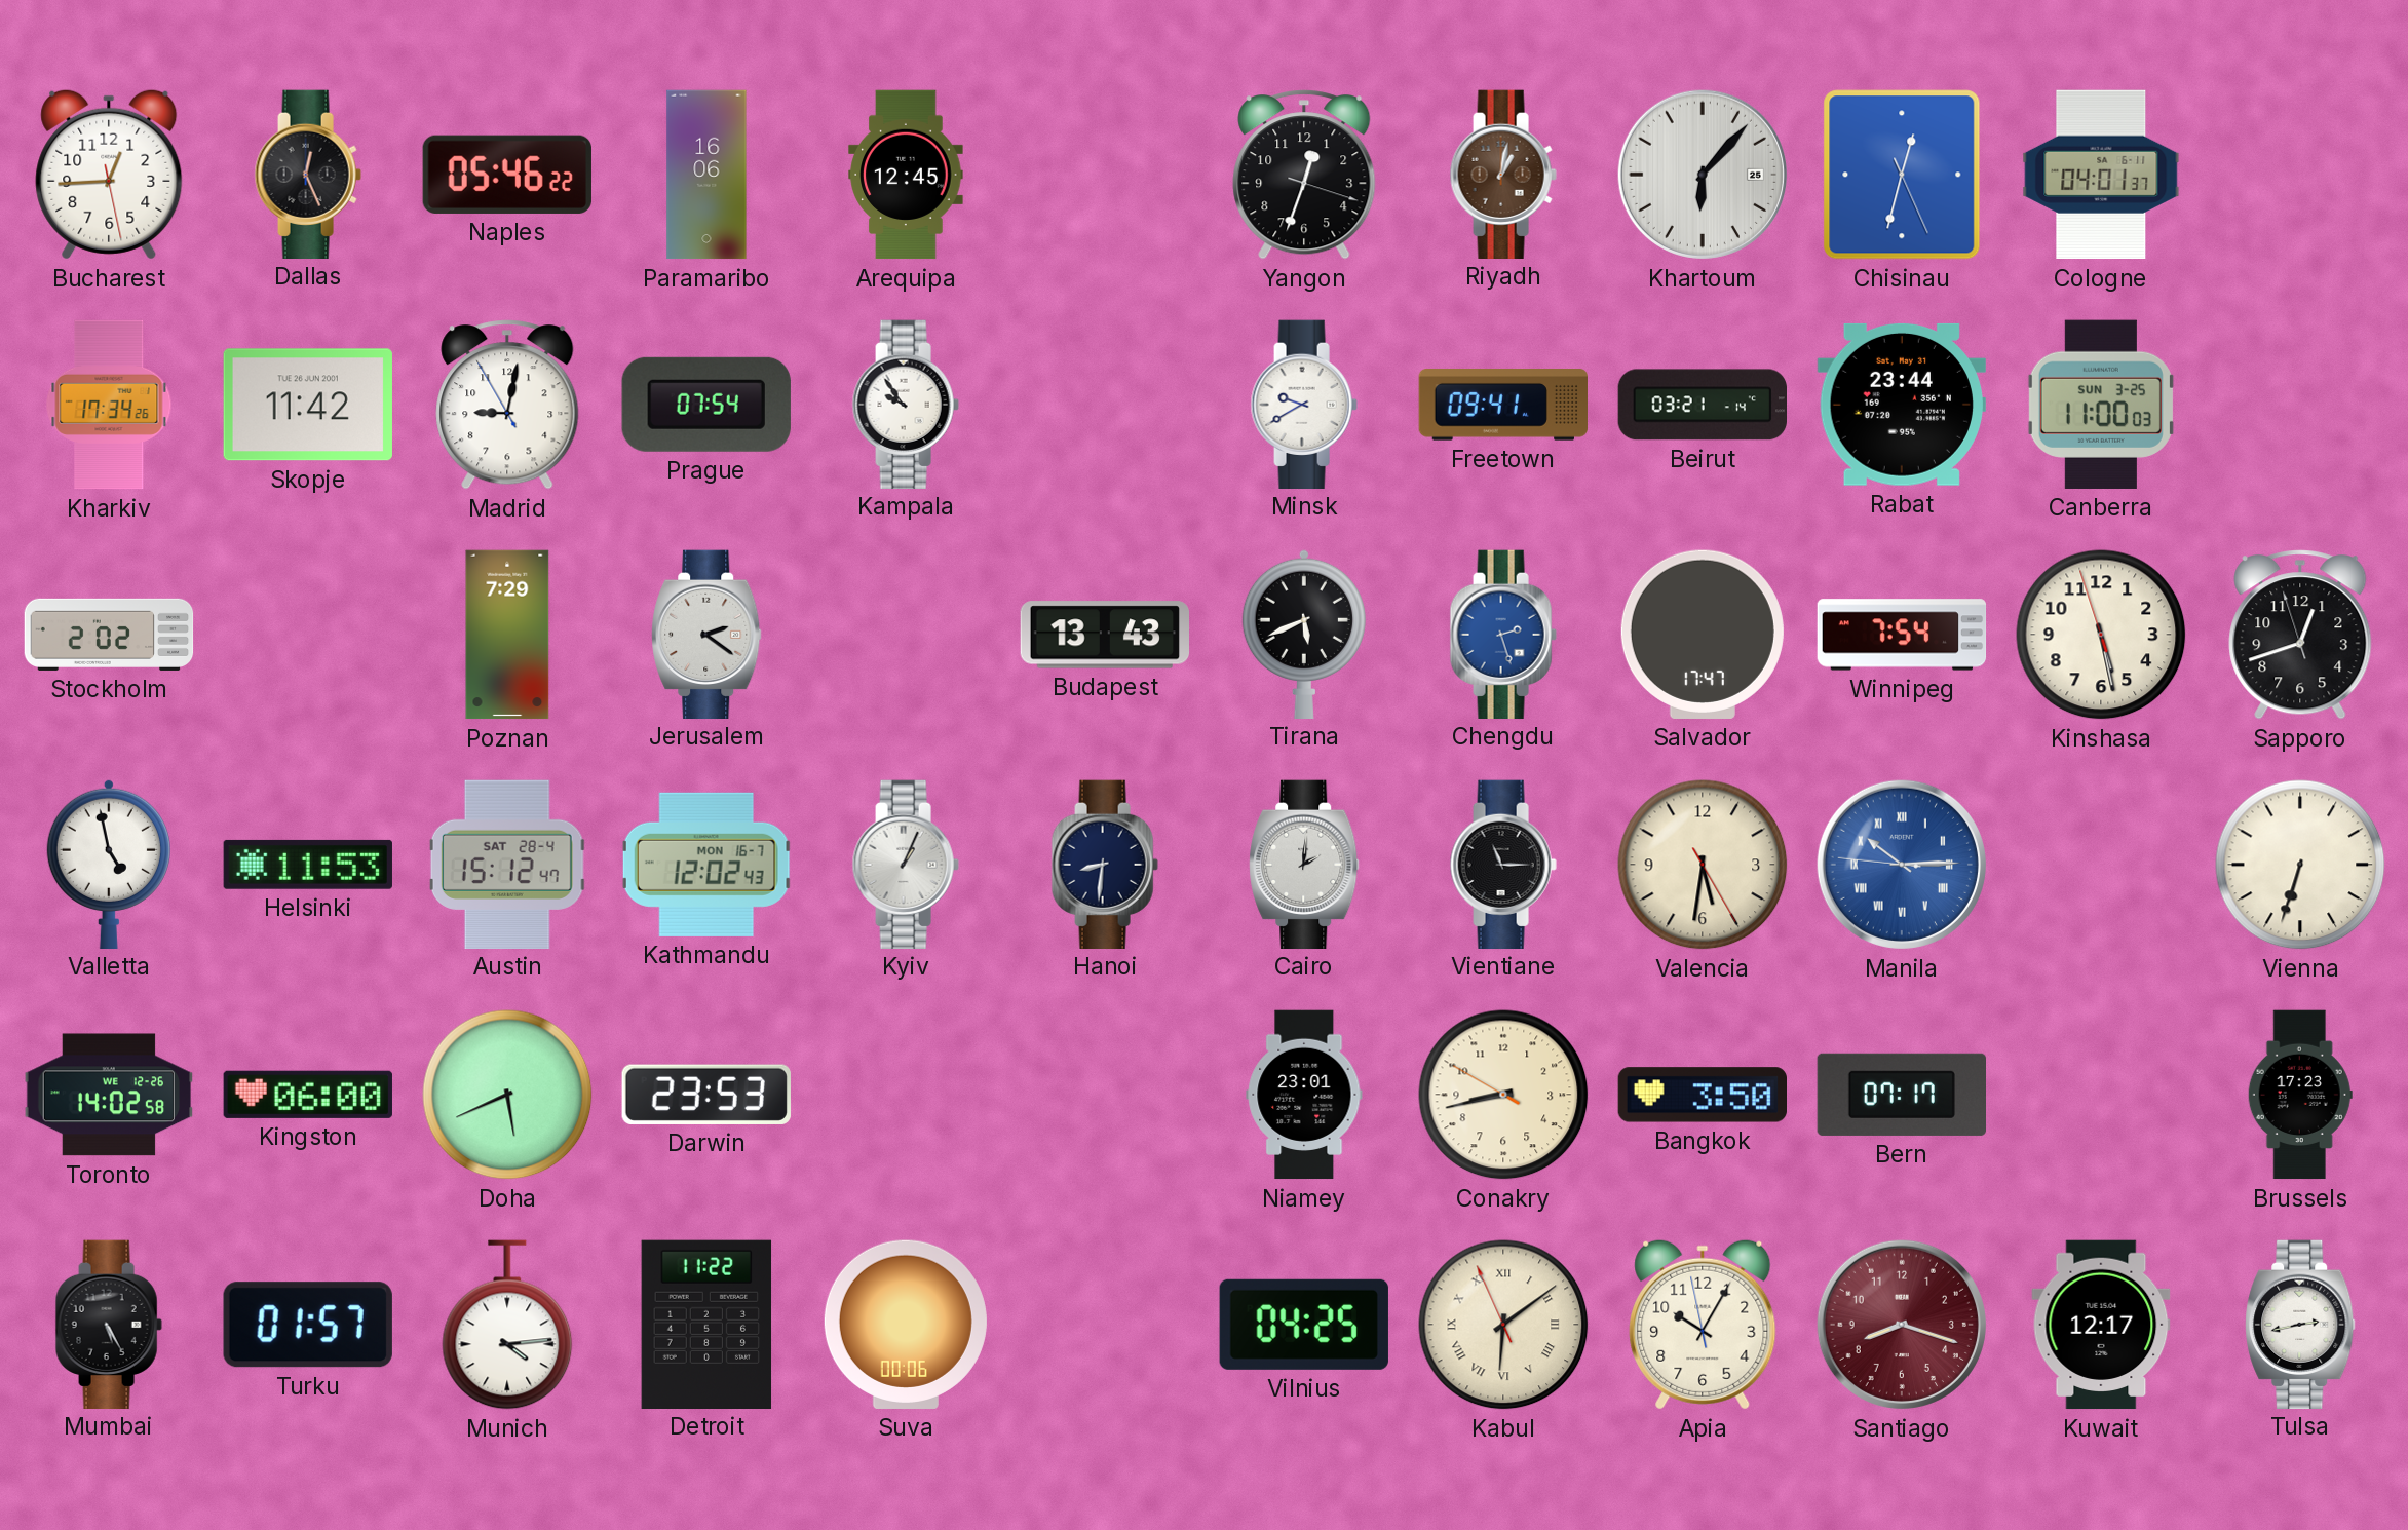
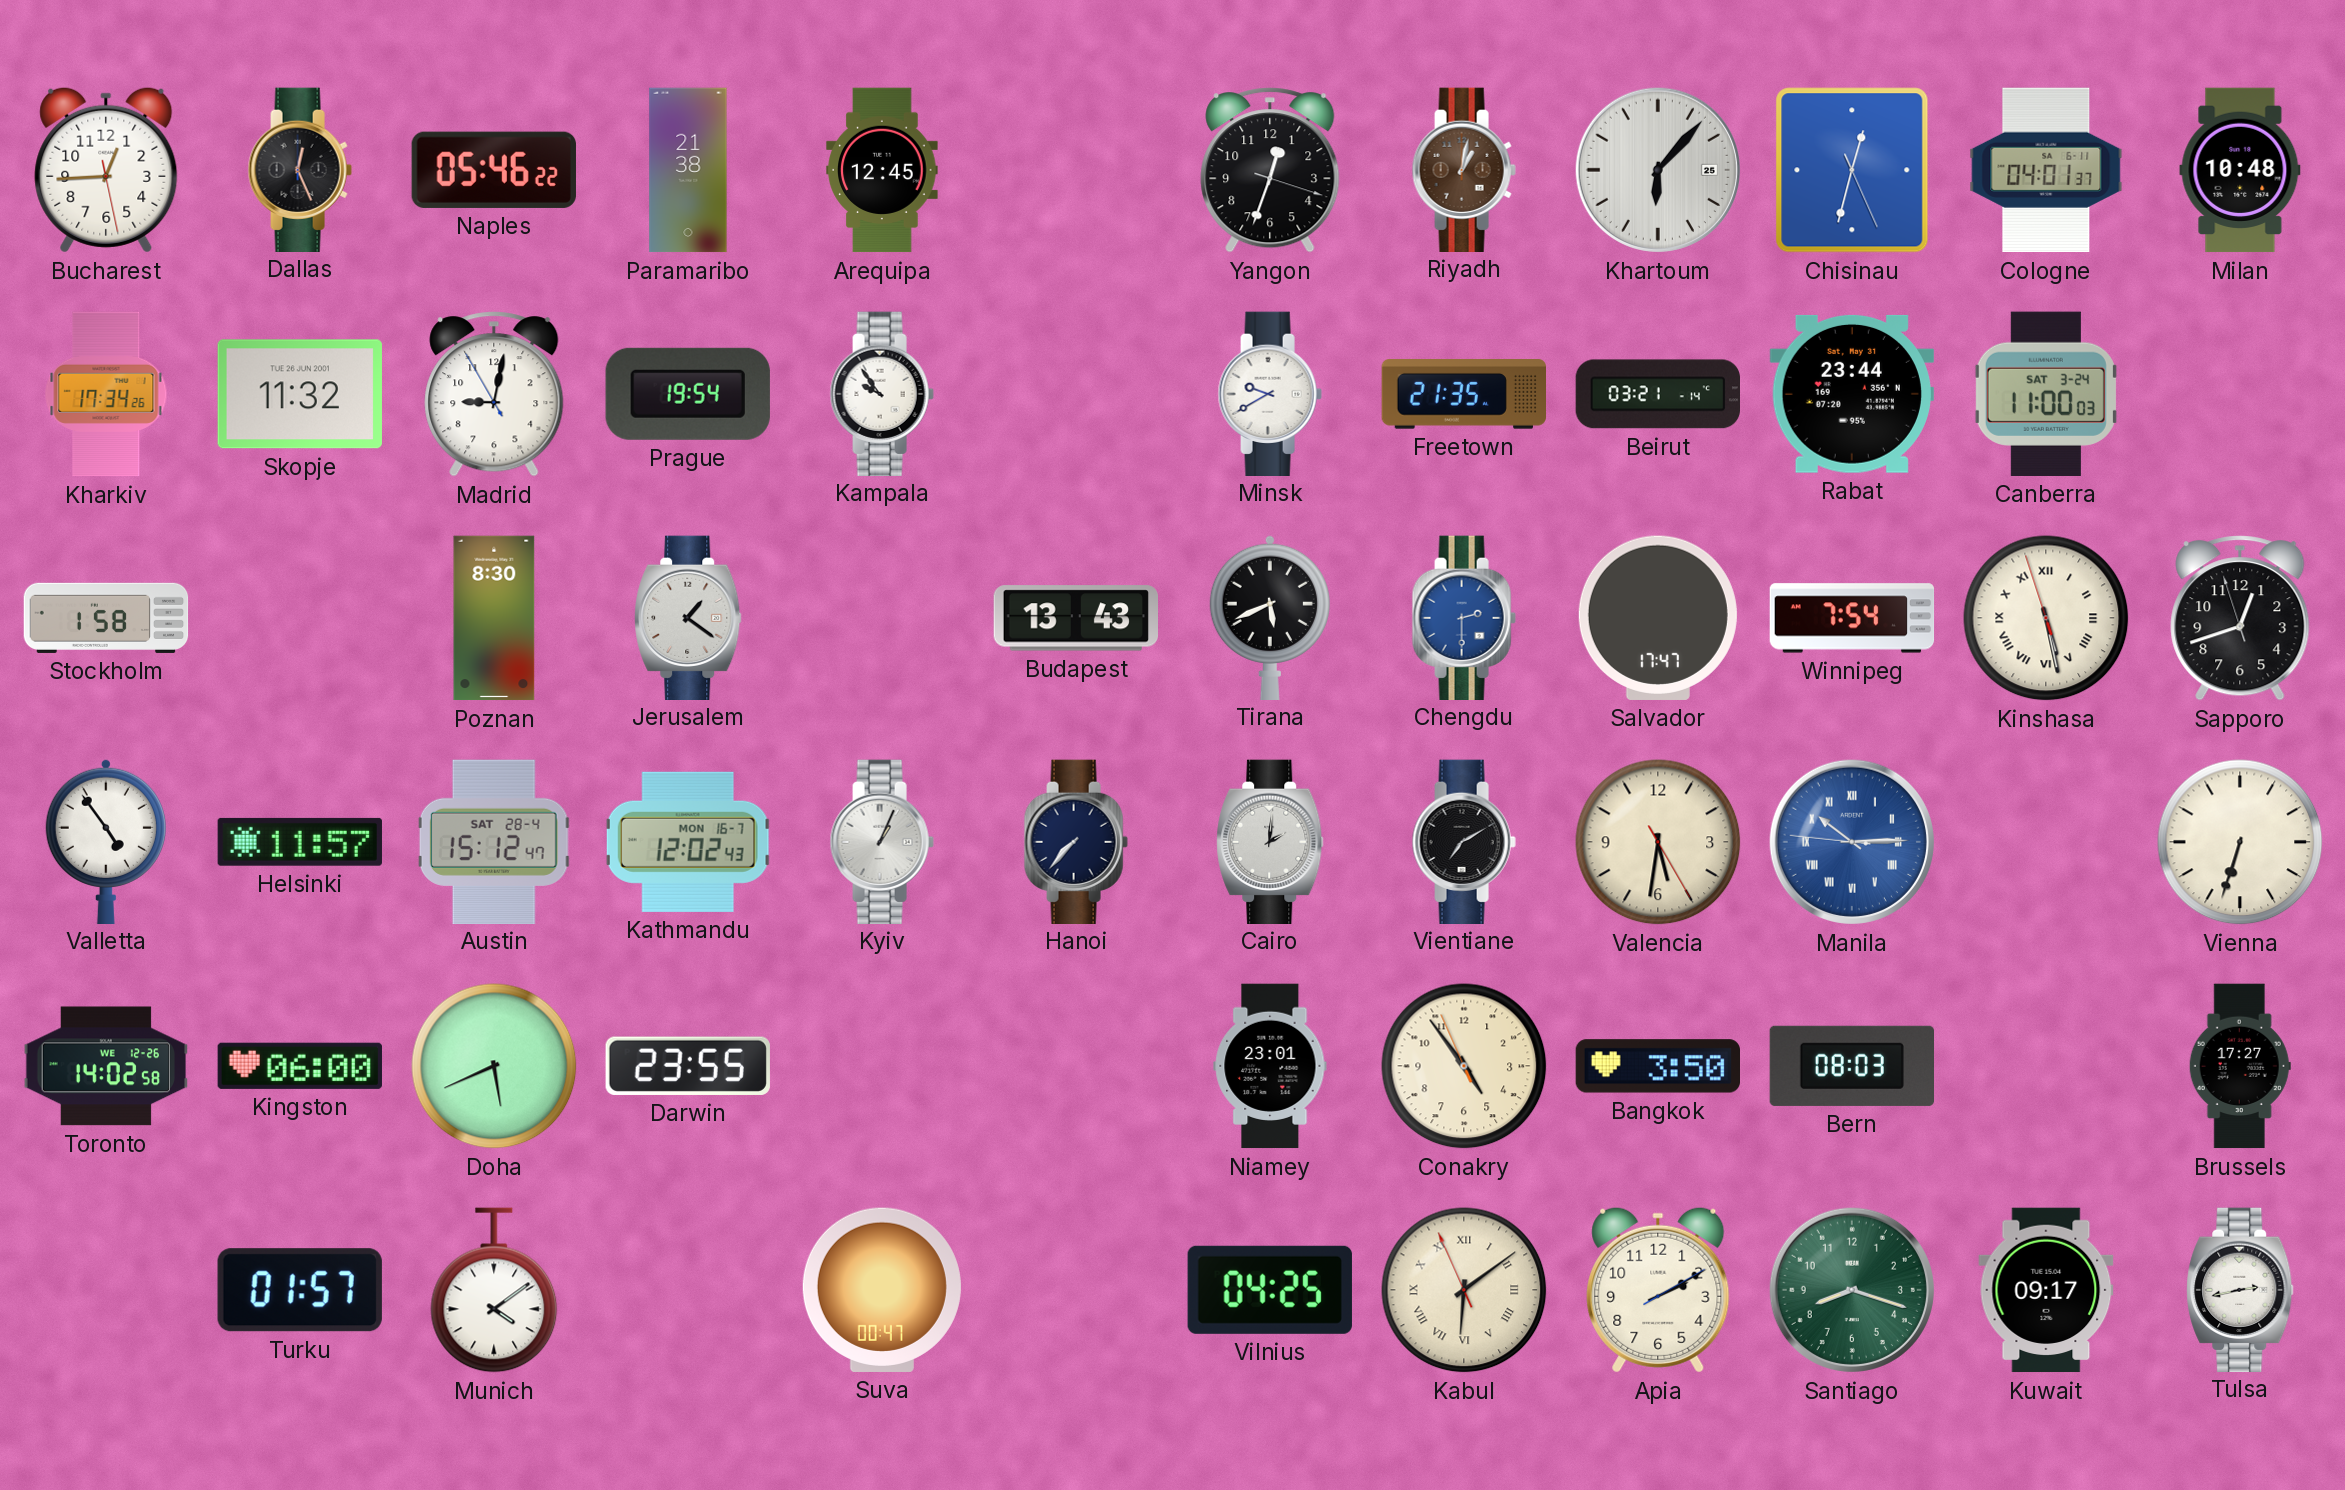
Paramaribo: 16:06 -> 21:38 (688, 170)
Milan: none -> 10:48 (2240, 170)
Skopje: 11:42 -> 11:32 (300, 394)
Prague: 07:54 -> 19:54 (688, 394)
Freetown: 09:41 -> 21:35 (1463, 394)
Canberra date: SUN 3-25 -> SAT 3-24 (2046, 394)
Stockholm: 2:02 -> 1:58 (106, 618)
Poznan: 7:29 -> 8:30 (494, 618)
Jerusalem: 2:21 -> 1:21 (688, 617)
Chengdu: 2:27 -> 2:30 (1464, 617)
Kinshasa numerals: Arabic -> Roman (2046, 618)
Valletta: 4:58 -> 4:54 (106, 841)
Helsinki: 11:53 -> 11:57 (300, 842)
Hanoi: 8:31 -> 7:37 (1076, 841)
Vientiane: 11:15 -> 7:10 (1464, 841)
Darwin: 23:53 -> 23:55 (688, 1066)
Conakry: 8:42 -> 4:53 (1464, 1066)
Bern: 07:17 -> 08:03 (1851, 1066)
Brussels: 17:23 -> 17:27 (2240, 1066)
Mumbai: 5:25 -> none (109, 1324)
Munich: 4:14 -> 4:09 (494, 1290)
Detroit: 11:22 -> none (706, 1324)
Suva: 00:06 -> 00:47 (882, 1290)
Apia: 10:04 -> 2:10 (1658, 1290)
Santiago dial: burgundy -> green (1852, 1290)
Kuwait: 12:17 -> 09:17 (2046, 1290)
